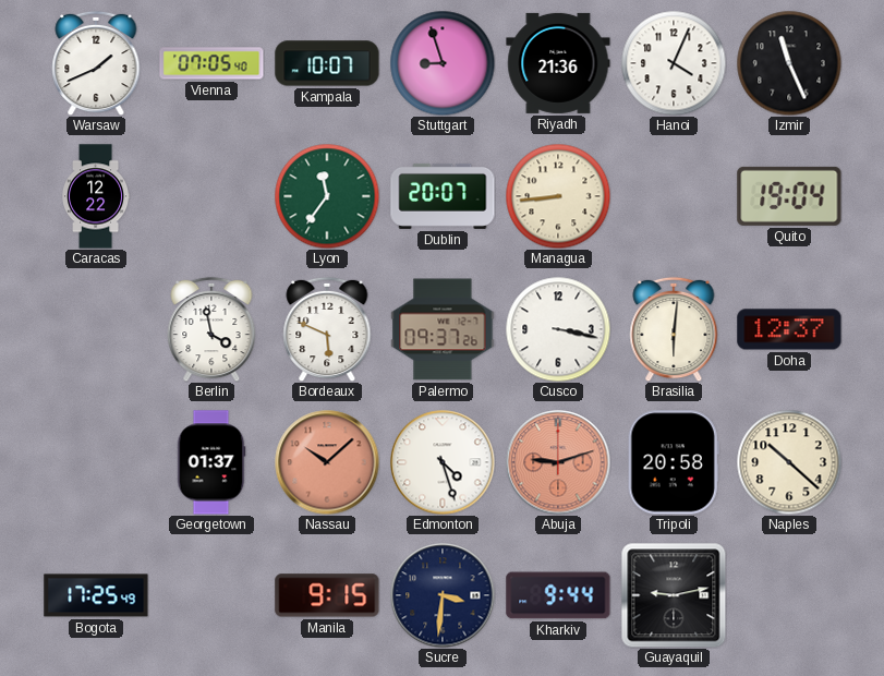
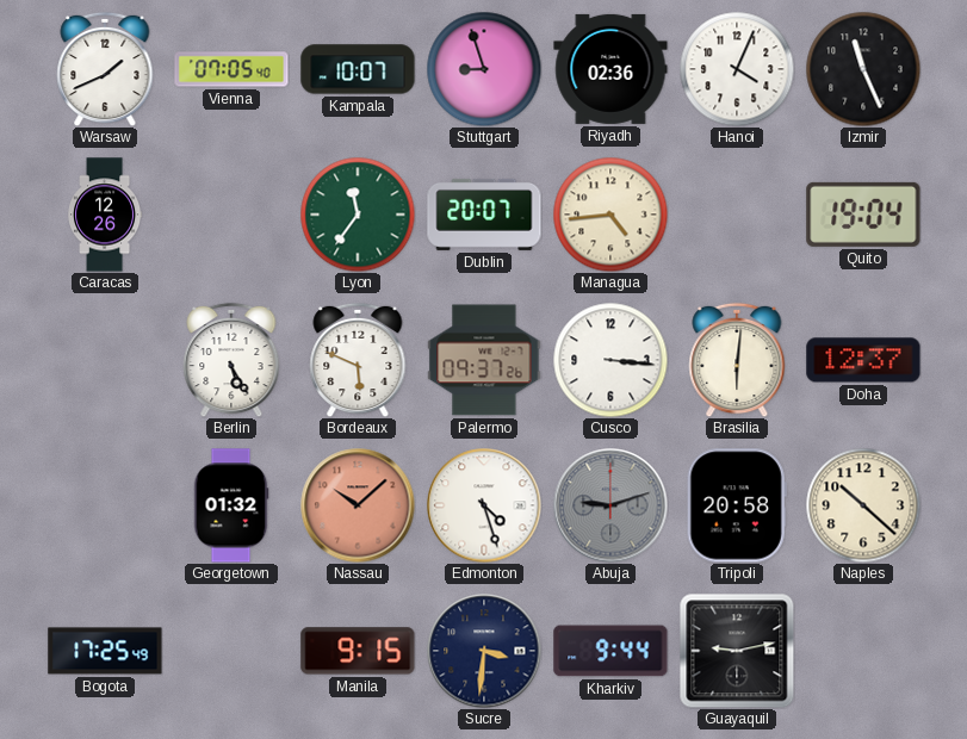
Riyadh: 21:36 -> 02:36 (610, 69)
Caracas: 12:22 -> 12:26 (106, 215)
Managua: 8:44 -> 4:44 (610, 215)
Berlin: 3:58 -> 5:25 (231, 360)
Cusco: 3:17 -> 3:16 (610, 360)
Georgetown: 01:37 -> 01:32 (231, 505)
Abuja dial: salmon -> grey (610, 505)
